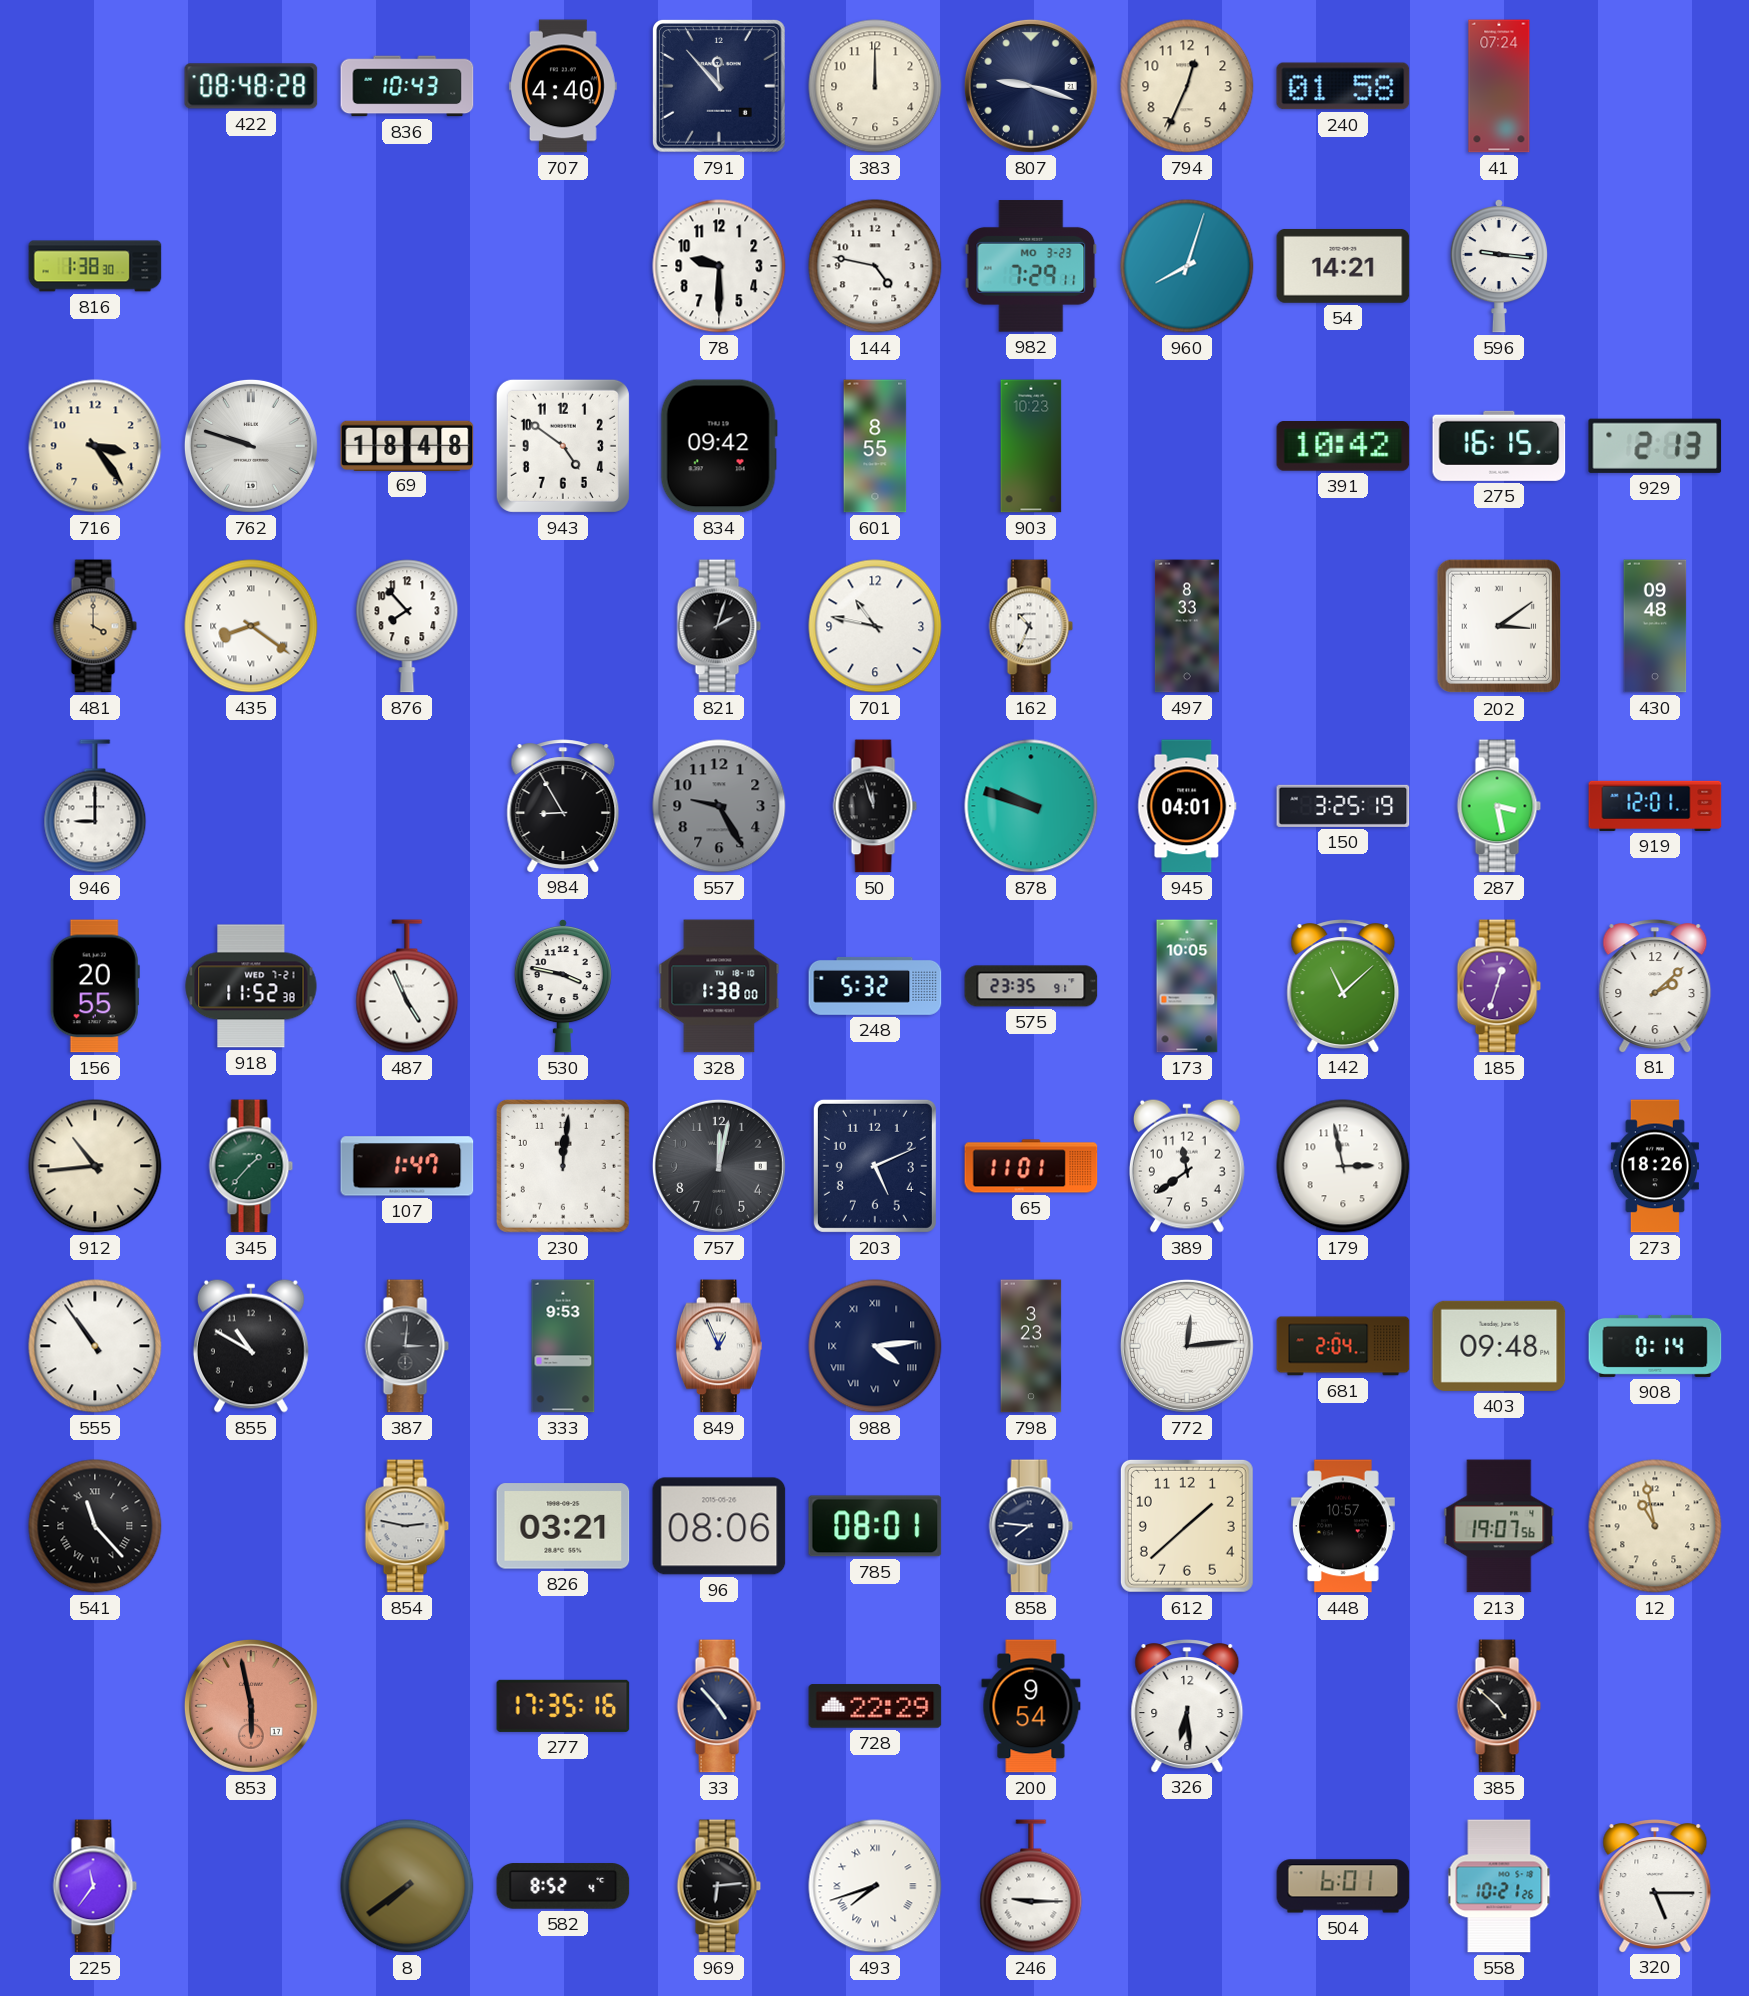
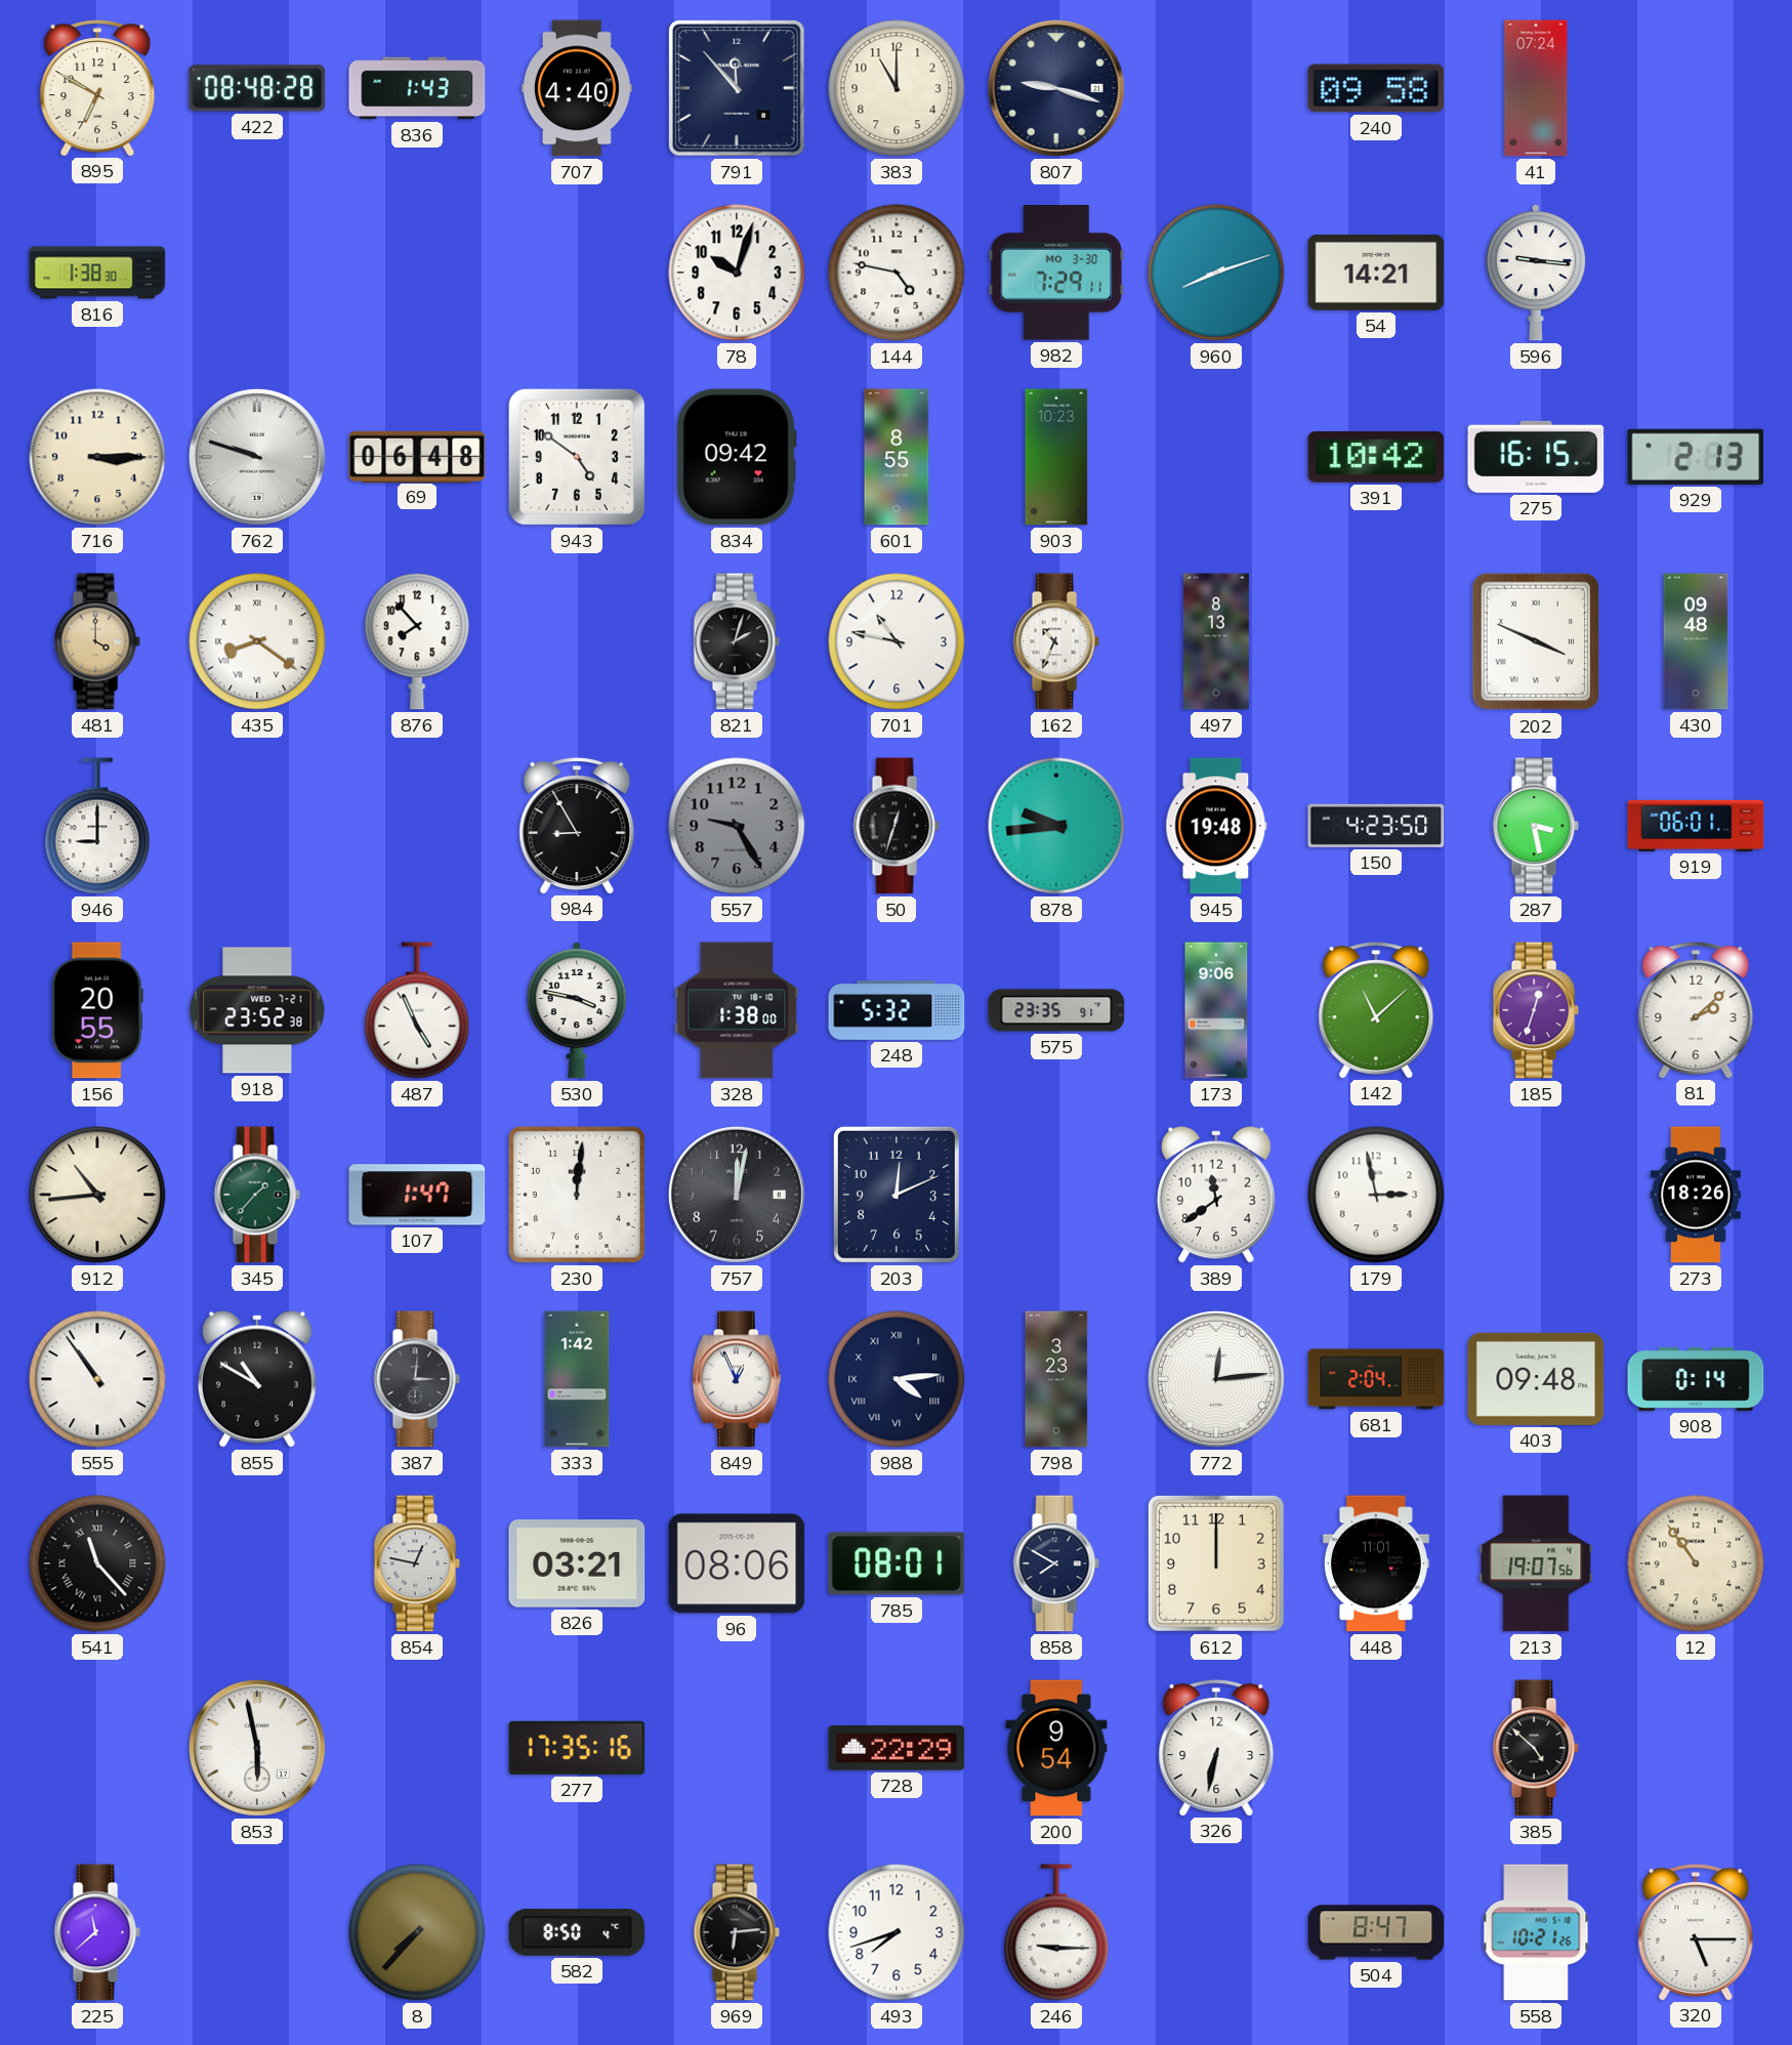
895: none -> 6:50 (97, 88)
836: 10:43 -> 1:43 (417, 88)
383: 12:00 -> 11:00 (897, 88)
794: 12:34 -> none (1187, 86)
240: 01:58 -> 09:58 (1376, 88)
78: 9:30 -> 10:03 (737, 273)
982 date: MO 3-23 -> MO 3-30 (1056, 273)
960: 8:03 -> 8:12 (1216, 273)
716: 3:24 -> 3:15 (97, 457)
69: 18:48 -> 06:48 (417, 456)
497: 8:33 -> 8:13 (1216, 641)
202: 3:09 -> 3:49 (1535, 641)
50: 11:57 -> 12:33 (897, 826)
878: 9:48 -> 9:44 (1056, 826)
945: 04:01 -> 19:48 (1216, 826)
150: 3:25 -> 4:23 (1376, 826)
919: 12:01 -> 06:01 (1696, 826)
918: 11:52 -> 23:52 (257, 1010)
173: 10:05 -> 9:06 (1216, 1010)
203: 5:11 -> 12:11 (897, 1195)
65: 11:01 -> none (1031, 1166)
333: 9:53 -> 1:42 (577, 1379)
854: 2:47 -> 12:47 (417, 1563)
858: 7:46 -> 7:50 (1056, 1563)
612: 1:38 -> 12:00 (1216, 1563)
448: 10:57 -> 11:01 (1376, 1563)
12: 10:58 -> 10:54 (1696, 1563)
853 dial: salmon -> white (257, 1748)
33: 4:53 -> none (719, 1706)
326: 6:29 -> 6:32 (1216, 1748)
225: 11:36 -> 11:38 (97, 1932)
8: 7:39 -> 7:37 (417, 1932)
582: 8:52 -> 8:50 (577, 1932)
493 numerals: Roman -> Arabic (897, 1932)
504: 6:01 -> 8:47 (1376, 1932)
